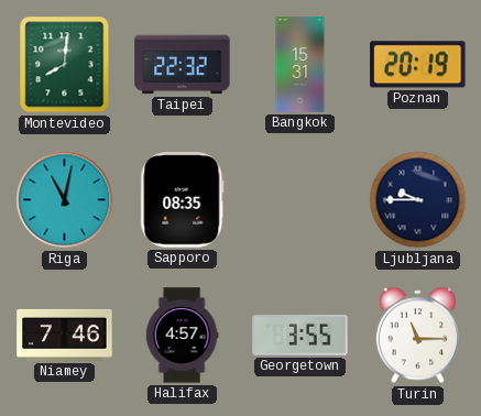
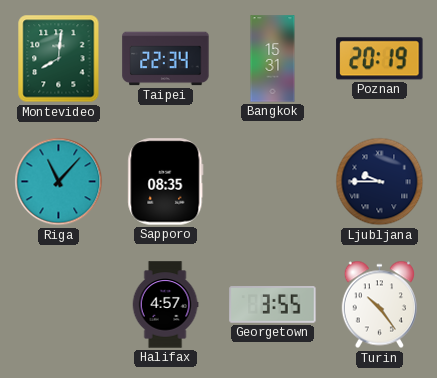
Taipei: 22:32 -> 22:34 (166, 59)
Riga: 11:02 -> 11:07 (59, 182)
Niamey: 7:46 -> none (65, 335)
Turin: 11:15 -> 10:24 (379, 305)
